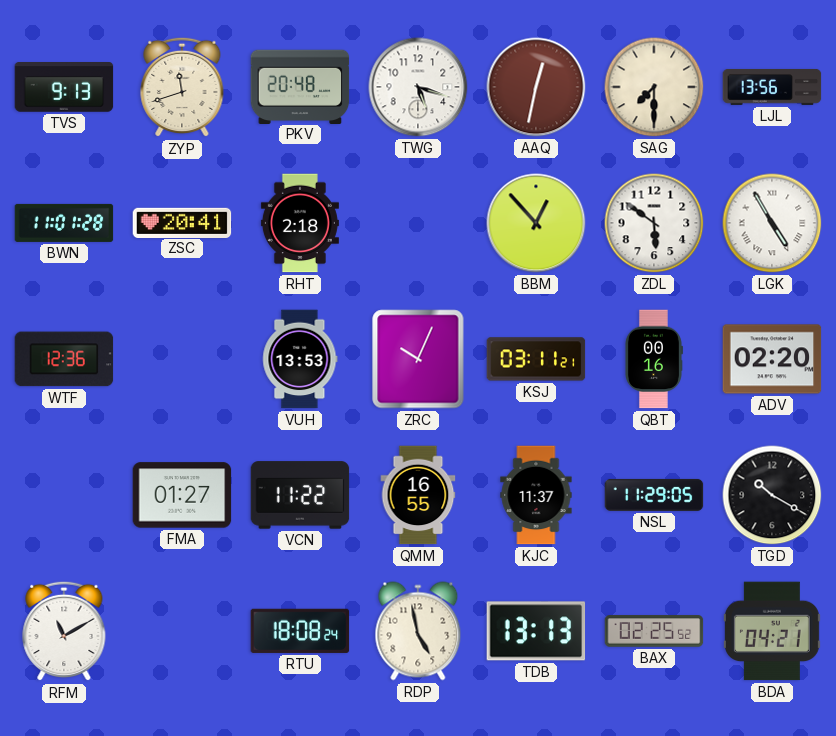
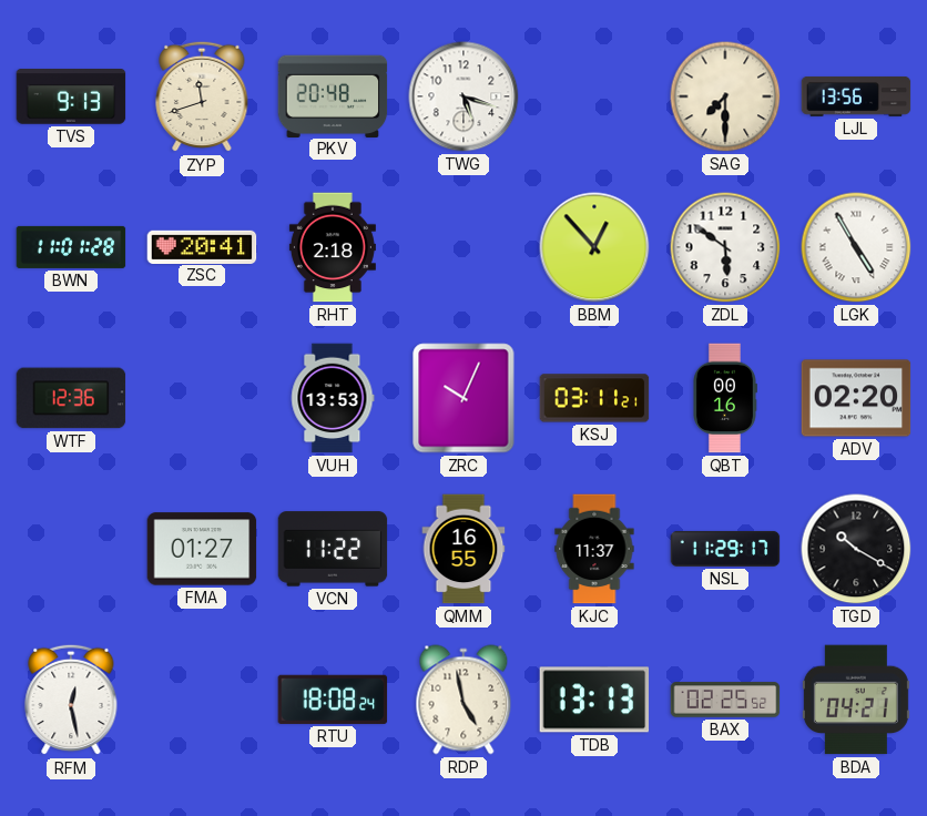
AAQ: 12:32 -> none (536, 87)
NSL: 11:29:05 -> 11:29:17 (725, 549)
RFM: 11:10 -> 12:28 (71, 700)
